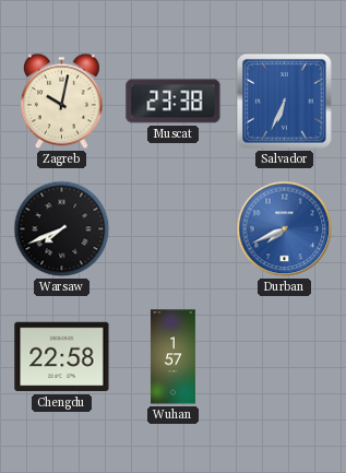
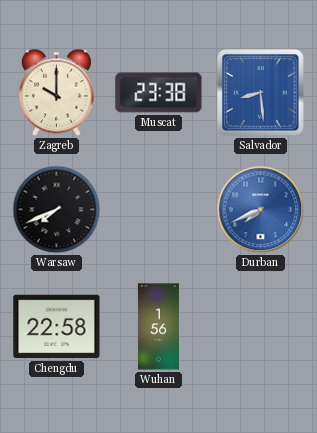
Zagreb: 10:02 -> 10:00 (56, 93)
Salvador: 6:34 -> 8:29 (260, 92)
Wuhan: 1:57 -> 1:56 (158, 327)
